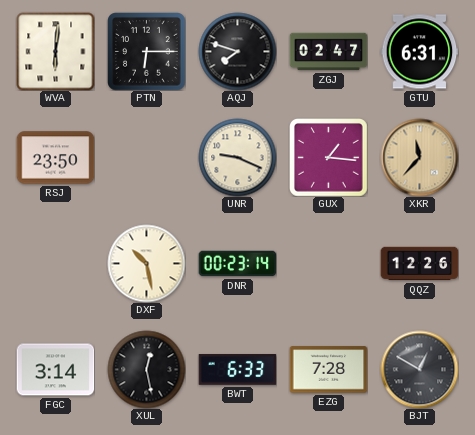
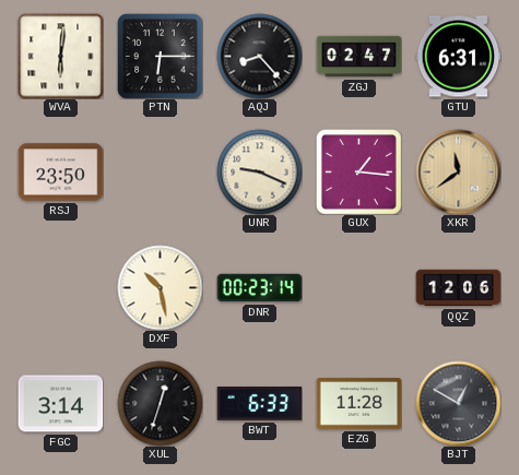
AQJ: 7:48 -> 8:23 (259, 56)
XKR: 11:37 -> 11:39 (458, 171)
QQZ: 12:26 -> 12:06 (458, 288)
XUL: 12:28 -> 12:33 (160, 403)
EZG: 7:28 -> 11:28 (358, 404)
